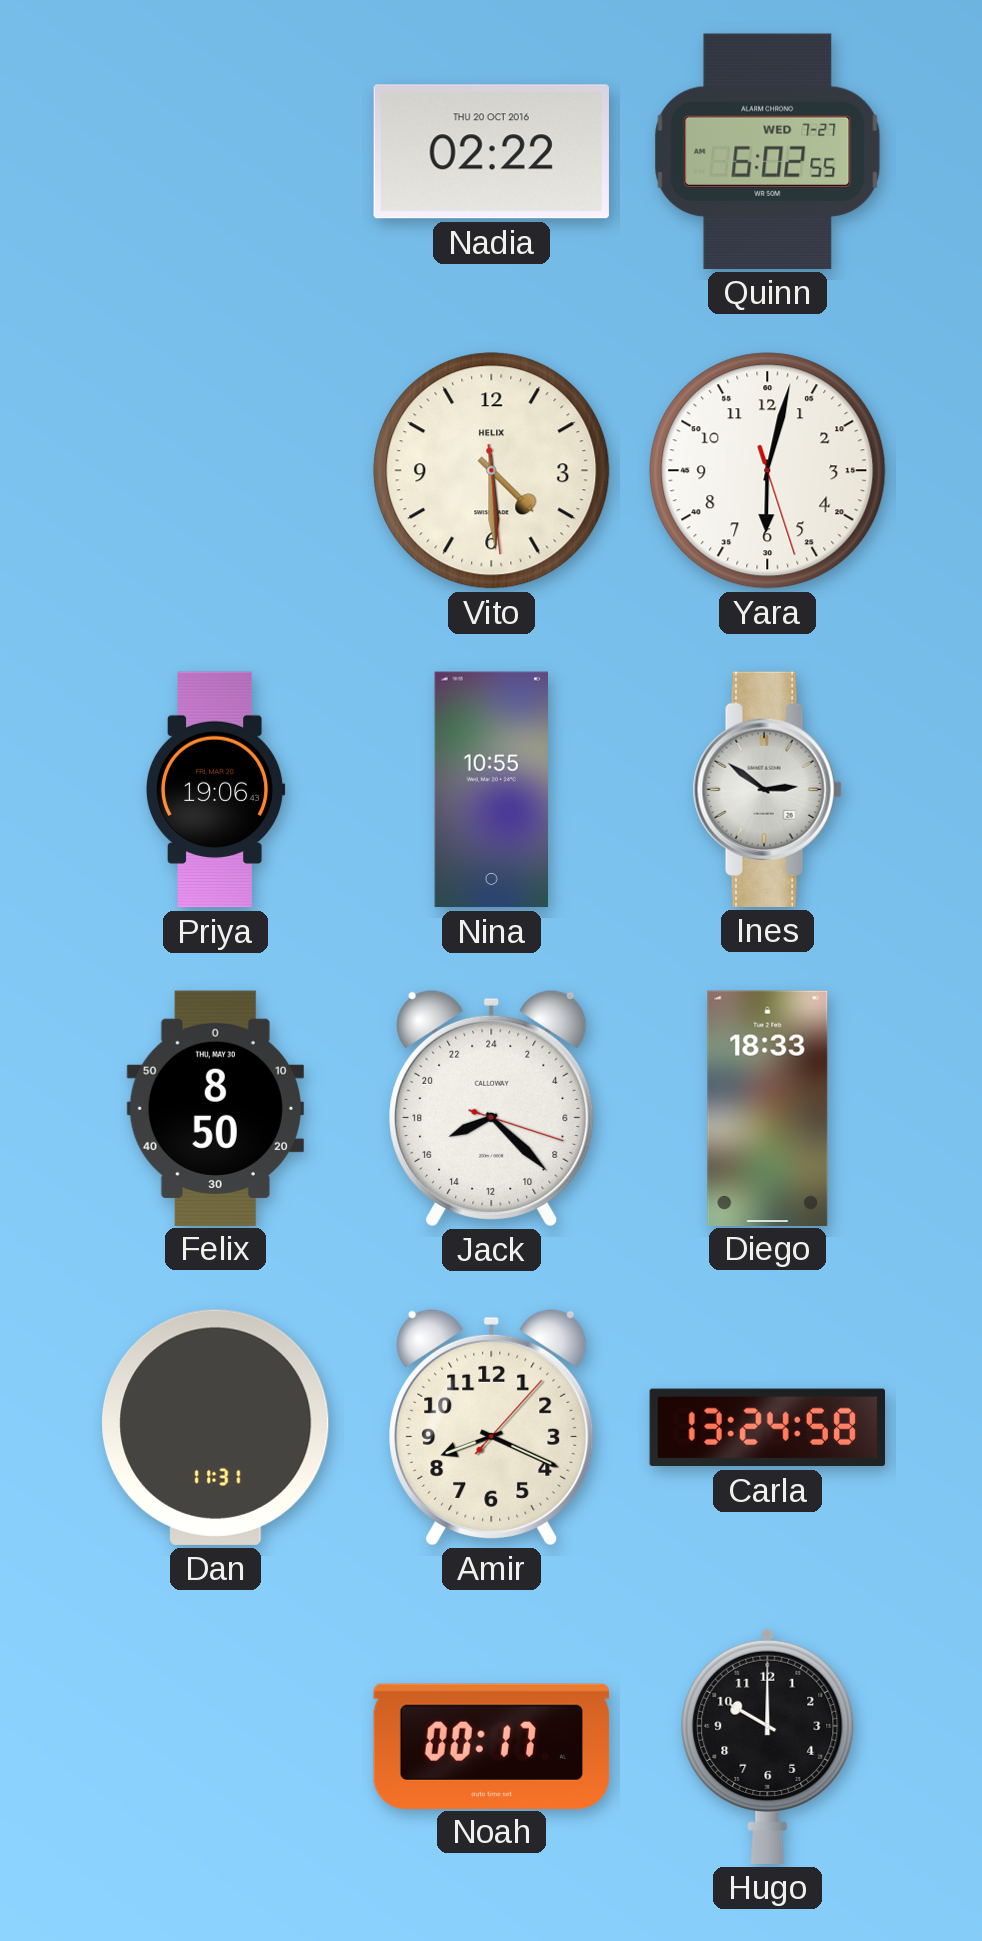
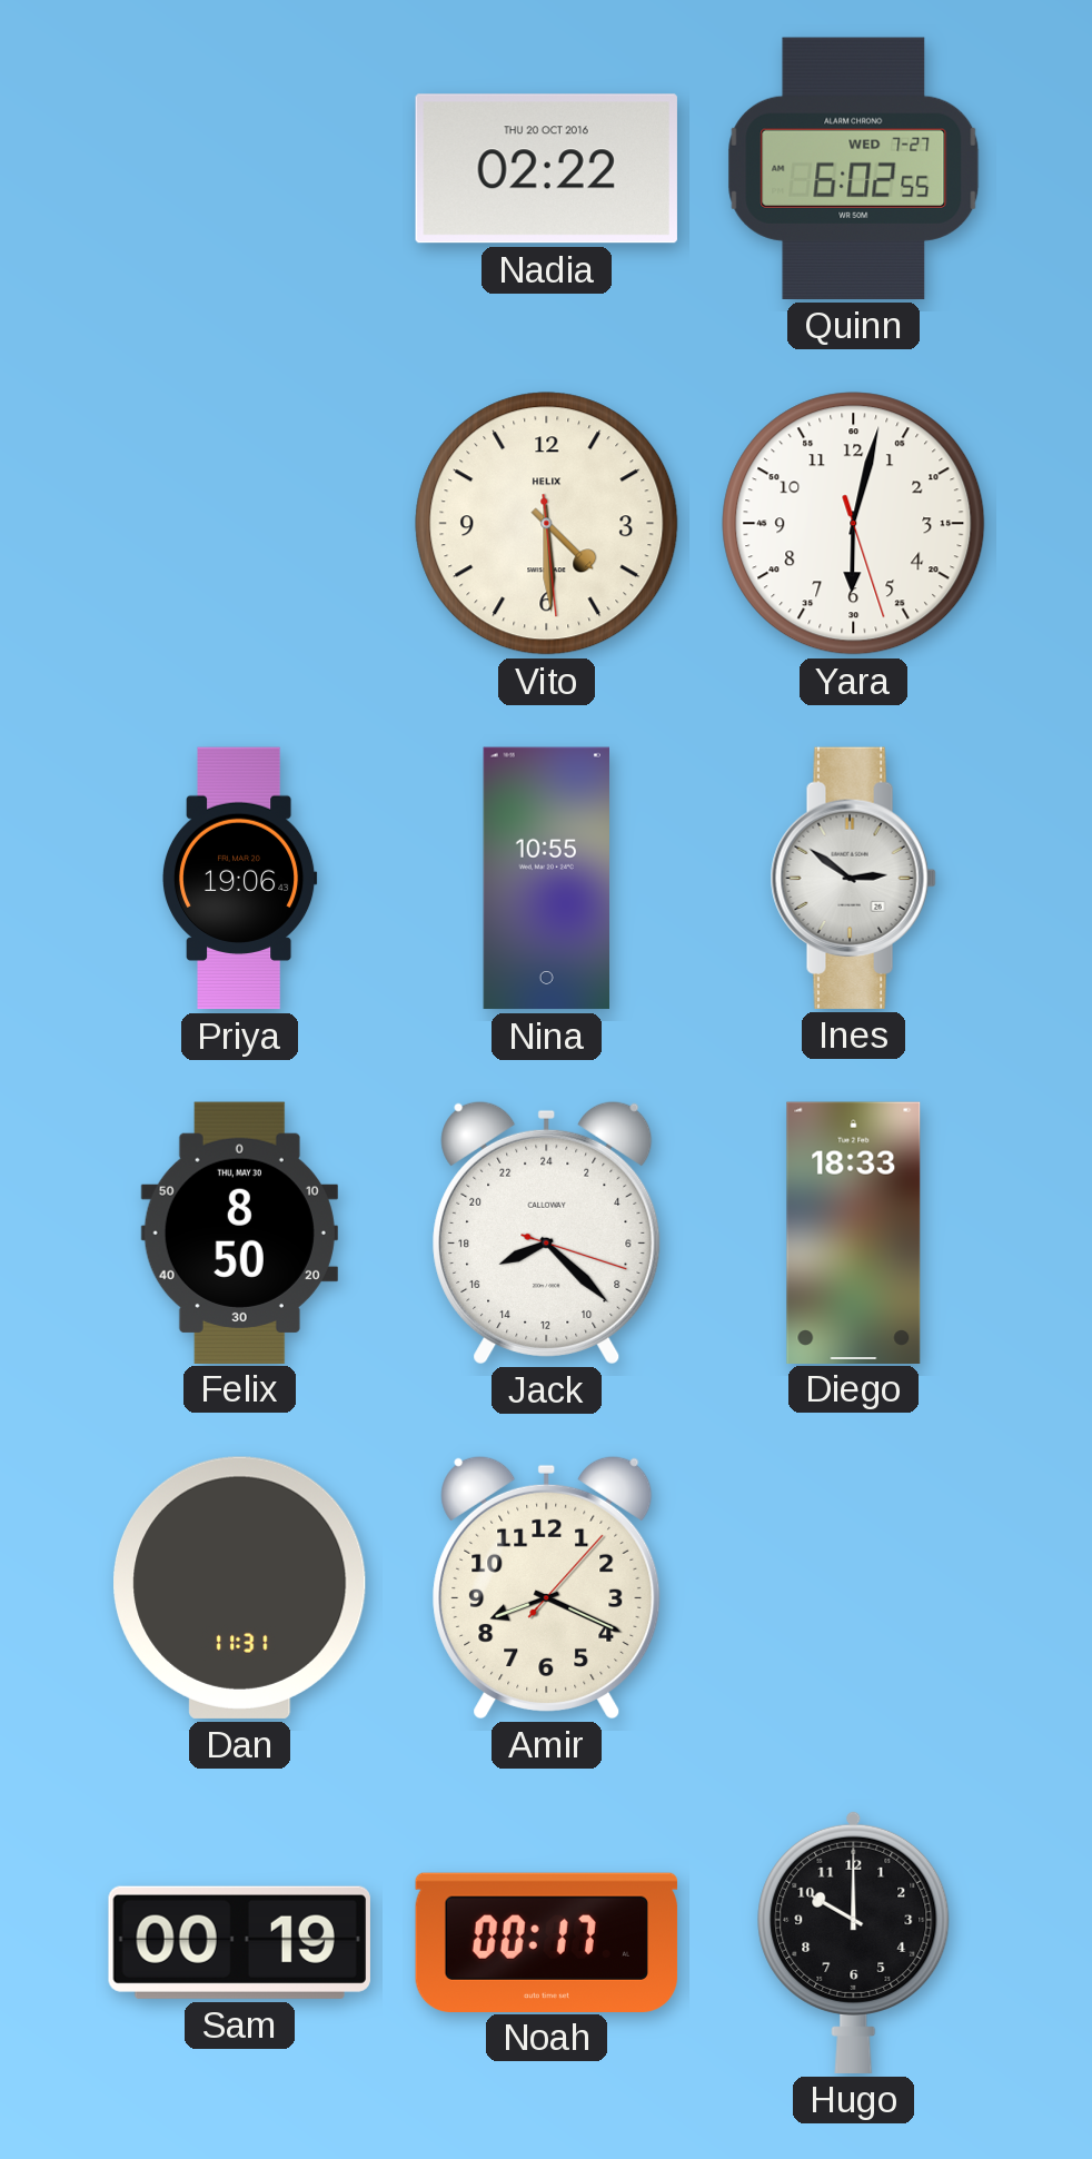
Carla: 13:24 -> none (767, 1428)
Sam: none -> 00:19 (239, 1942)
